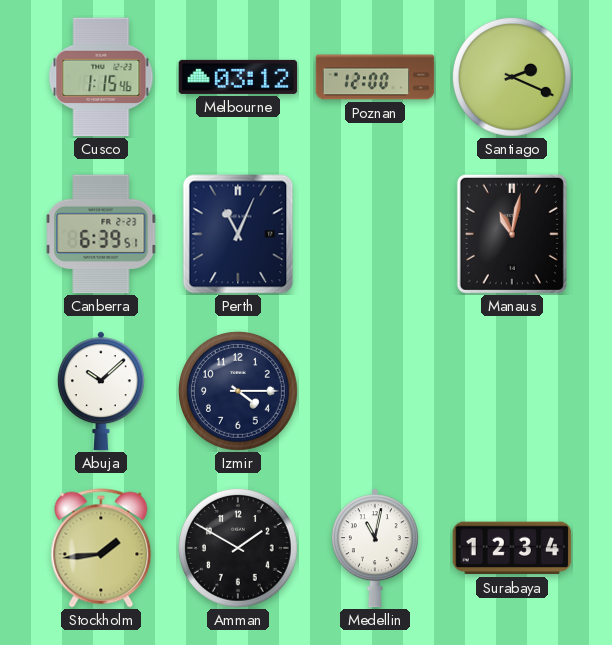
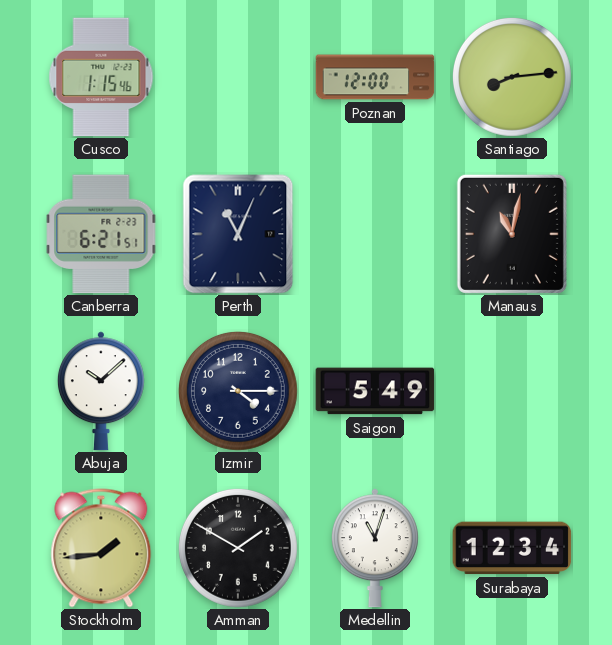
Melbourne: 03:12 -> none (238, 77)
Santiago: 2:19 -> 8:14 (512, 77)
Canberra: 6:39 -> 6:21 (101, 234)
Saigon: none -> 5:49 (375, 391)
Medellin: 11:02 -> 11:03 (375, 548)
